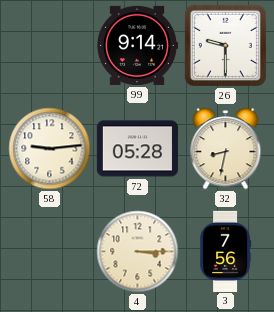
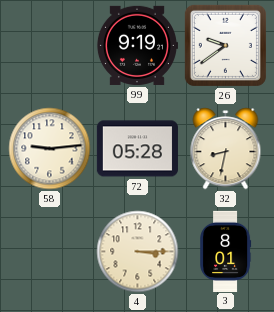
99: 9:14 -> 9:19 (137, 45)
26: 9:30 -> 9:39 (225, 45)
3: 7:56 -> 8:01 (226, 251)
